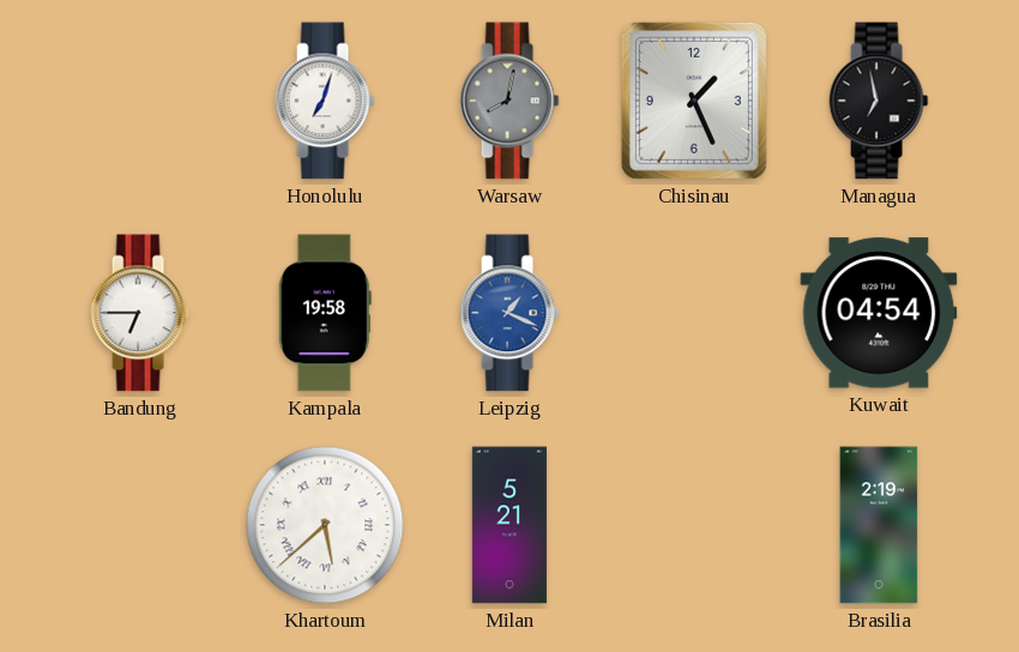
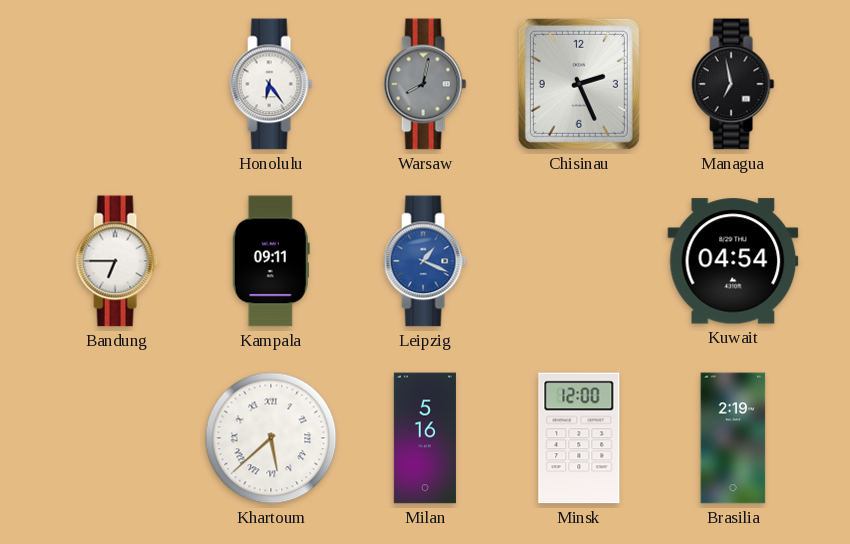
Honolulu: 7:03 -> 6:24 (271, 84)
Chisinau: 1:26 -> 2:26 (579, 84)
Kampala: 19:58 -> 09:11 (271, 261)
Milan: 5:21 -> 5:16 (425, 438)
Minsk: none -> 12:00 (579, 438)
